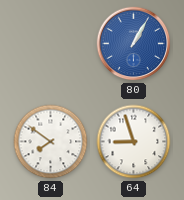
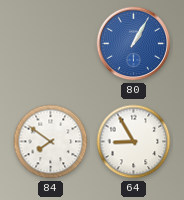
64: 8:57 -> 8:55 (134, 142)
